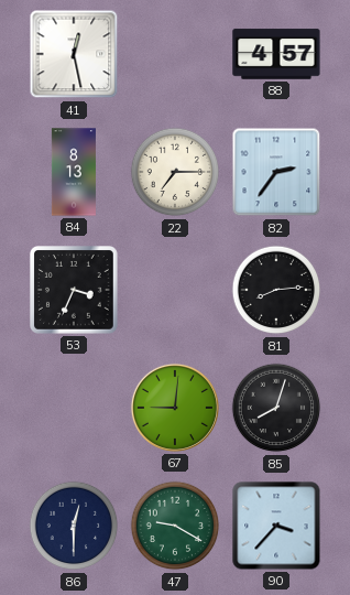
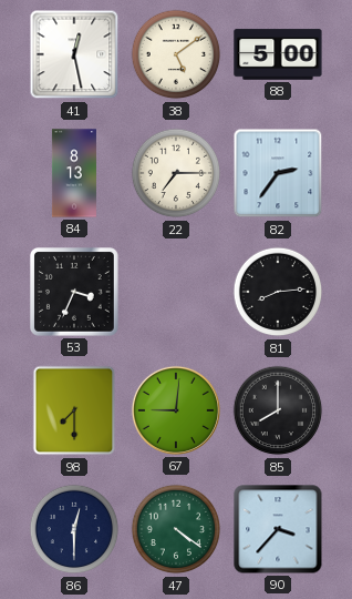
38: none -> 5:09 (176, 54)
88: 4:57 -> 5:00 (278, 54)
98: none -> 7:30 (74, 410)
85: 8:03 -> 8:00 (278, 410)
47: 9:20 -> 4:21 (176, 529)
